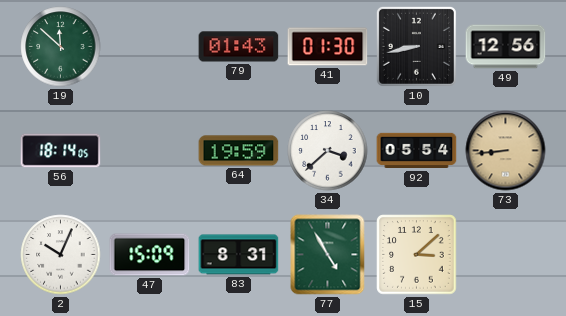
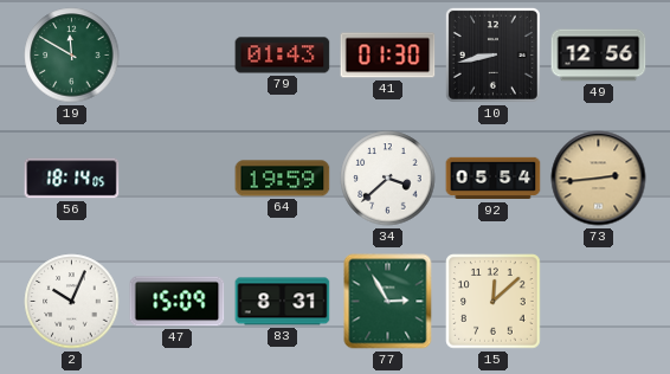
19: 11:52 -> 11:50 (72, 56)
73: 8:44 -> 2:44 (599, 179)
77: 4:55 -> 2:55 (388, 302)
15: 3:08 -> 12:08 (494, 302)
